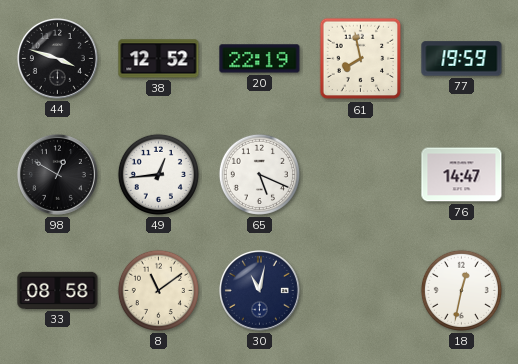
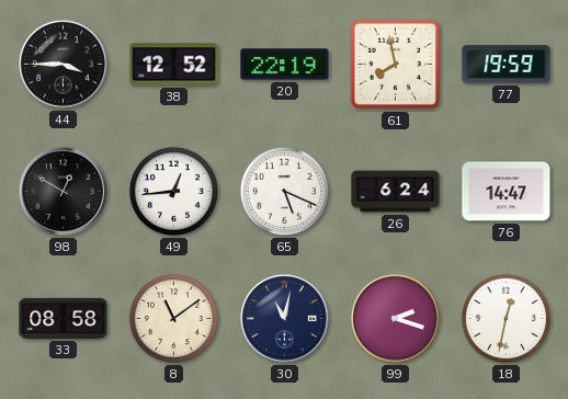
44: 3:48 -> 3:45 (63, 64)
26: none -> 6:24 (396, 192)
99: none -> 2:18 (395, 318)
